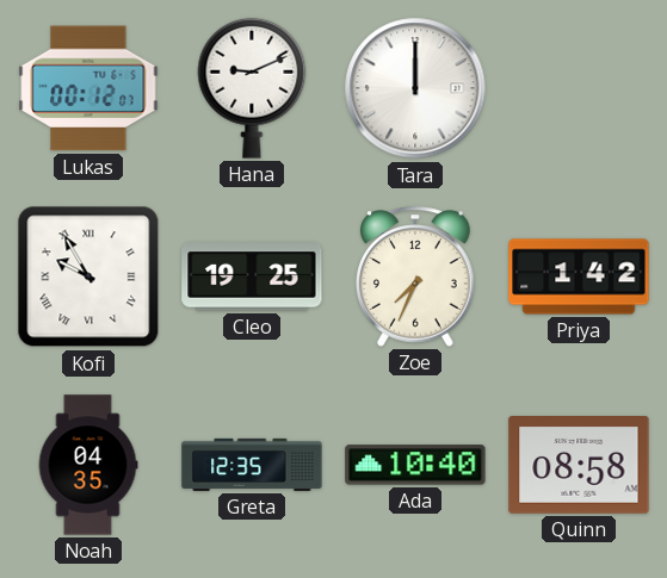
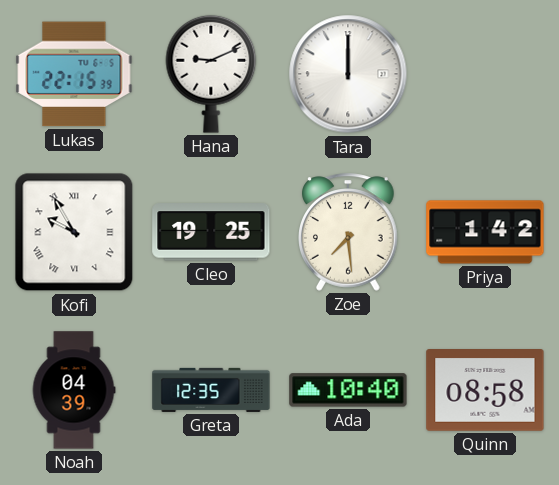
Lukas: 00:12 -> 22:15 (74, 74)
Zoe: 7:34 -> 7:29 (348, 232)
Noah: 04:35 -> 04:39 (74, 390)
